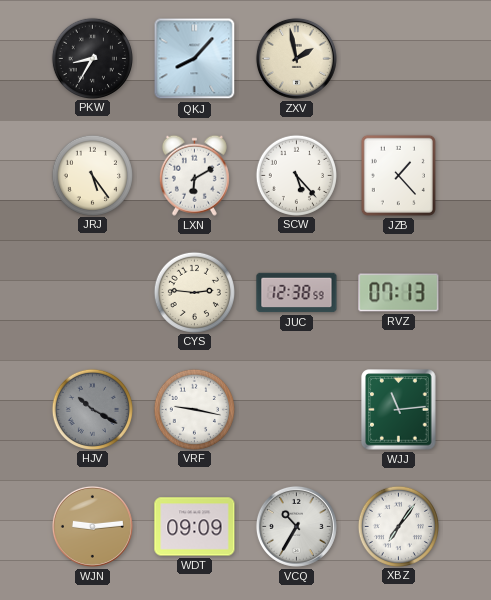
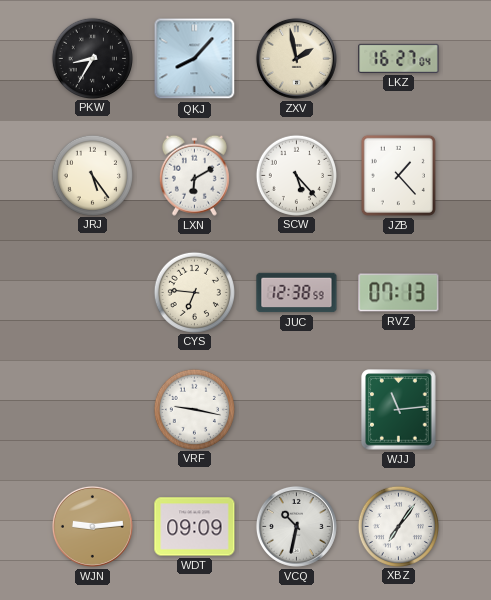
LKZ: none -> 16:27 (399, 58)
CYS: 2:46 -> 6:46 (194, 292)
HJV: 10:20 -> none (92, 409)
VCQ: 10:35 -> 10:32 (296, 526)
